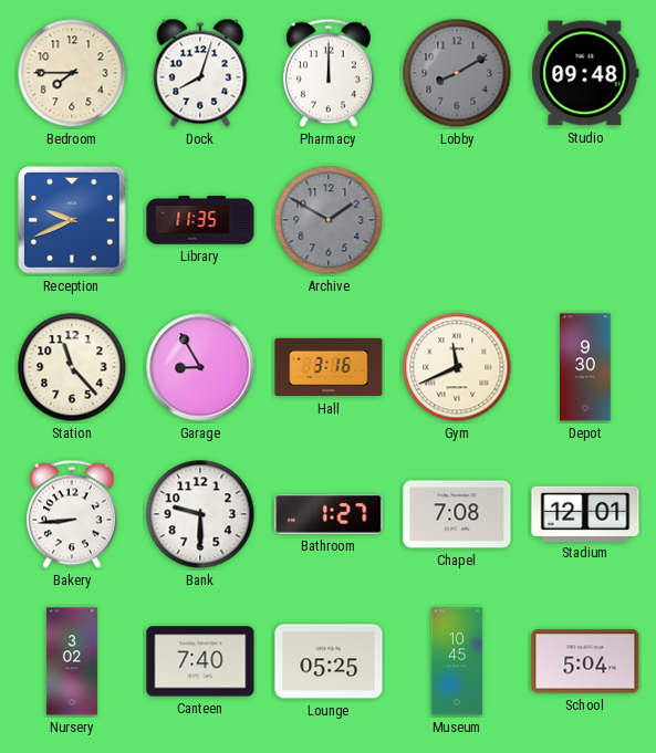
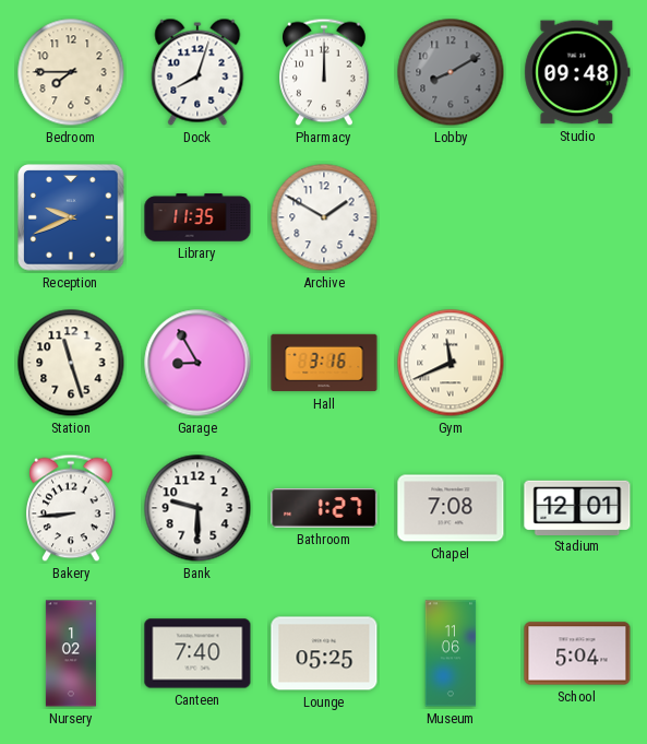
Archive dial: grey -> white (324, 217)
Station: 11:23 -> 11:27 (71, 363)
Depot: 9:30 -> none (585, 367)
Nursery: 3:02 -> 1:02 (71, 653)
Museum: 10:45 -> 11:06 (451, 653)
